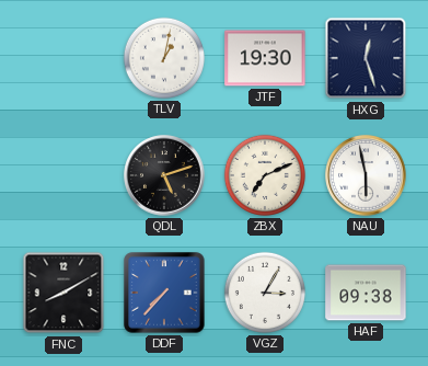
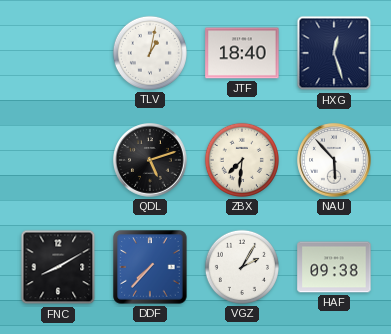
JTF: 19:30 -> 18:40 (242, 53)
ZBX: 7:11 -> 7:31 (242, 160)
NAU: 5:58 -> 5:53 (334, 160)
VGZ: 3:05 -> 2:05 (242, 267)
